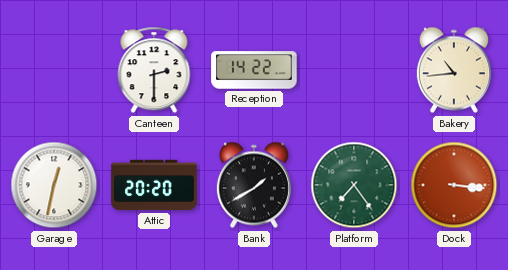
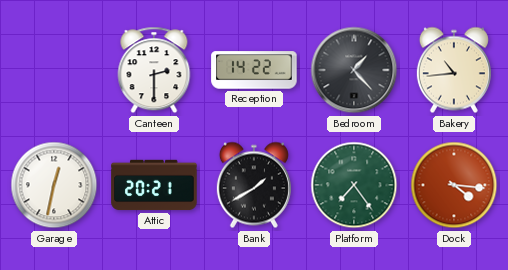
Bedroom: none -> 1:23 (354, 70)
Attic: 20:20 -> 20:21 (154, 185)
Dock: 3:16 -> 4:16 (454, 185)
